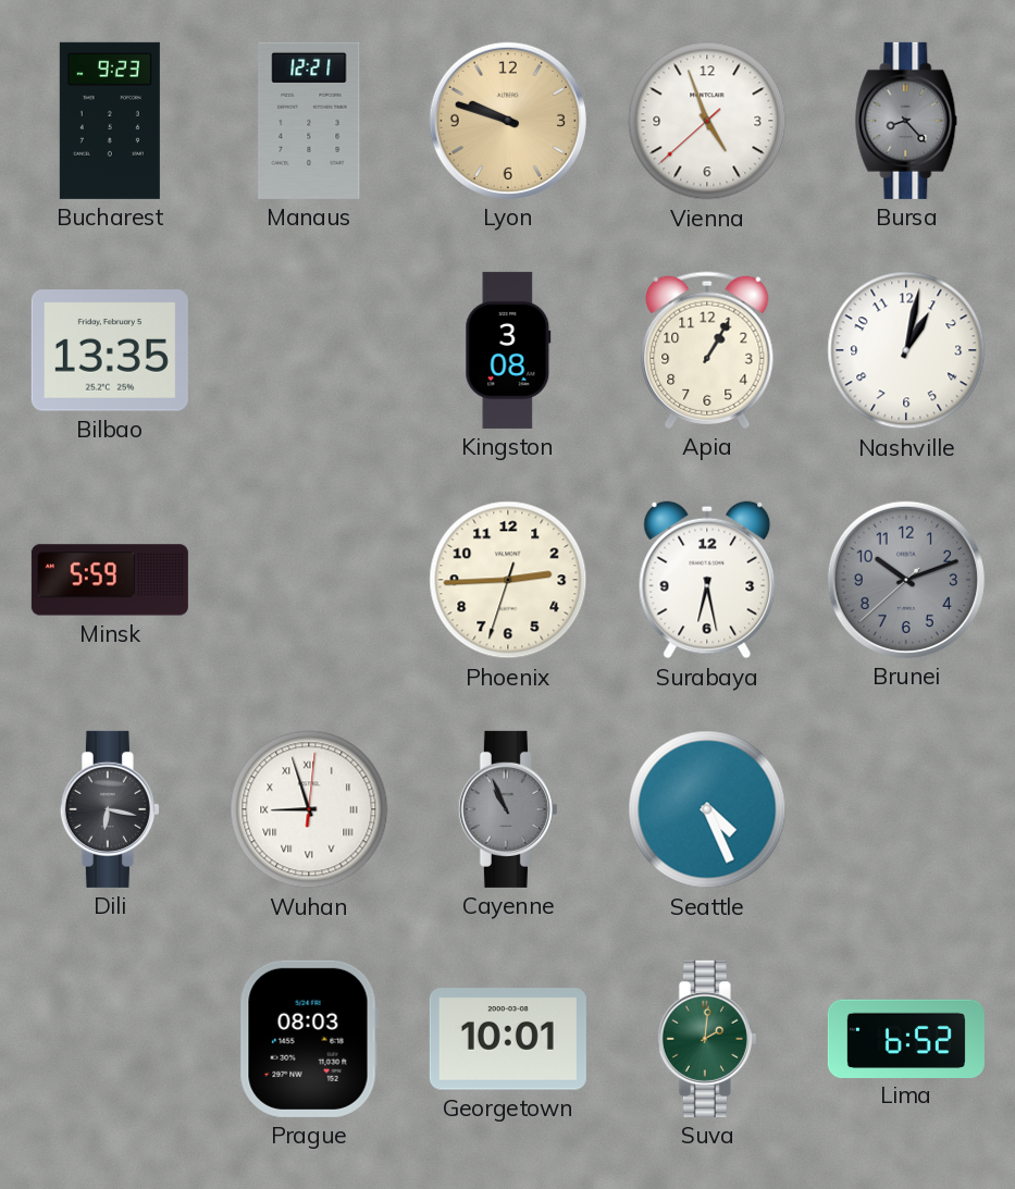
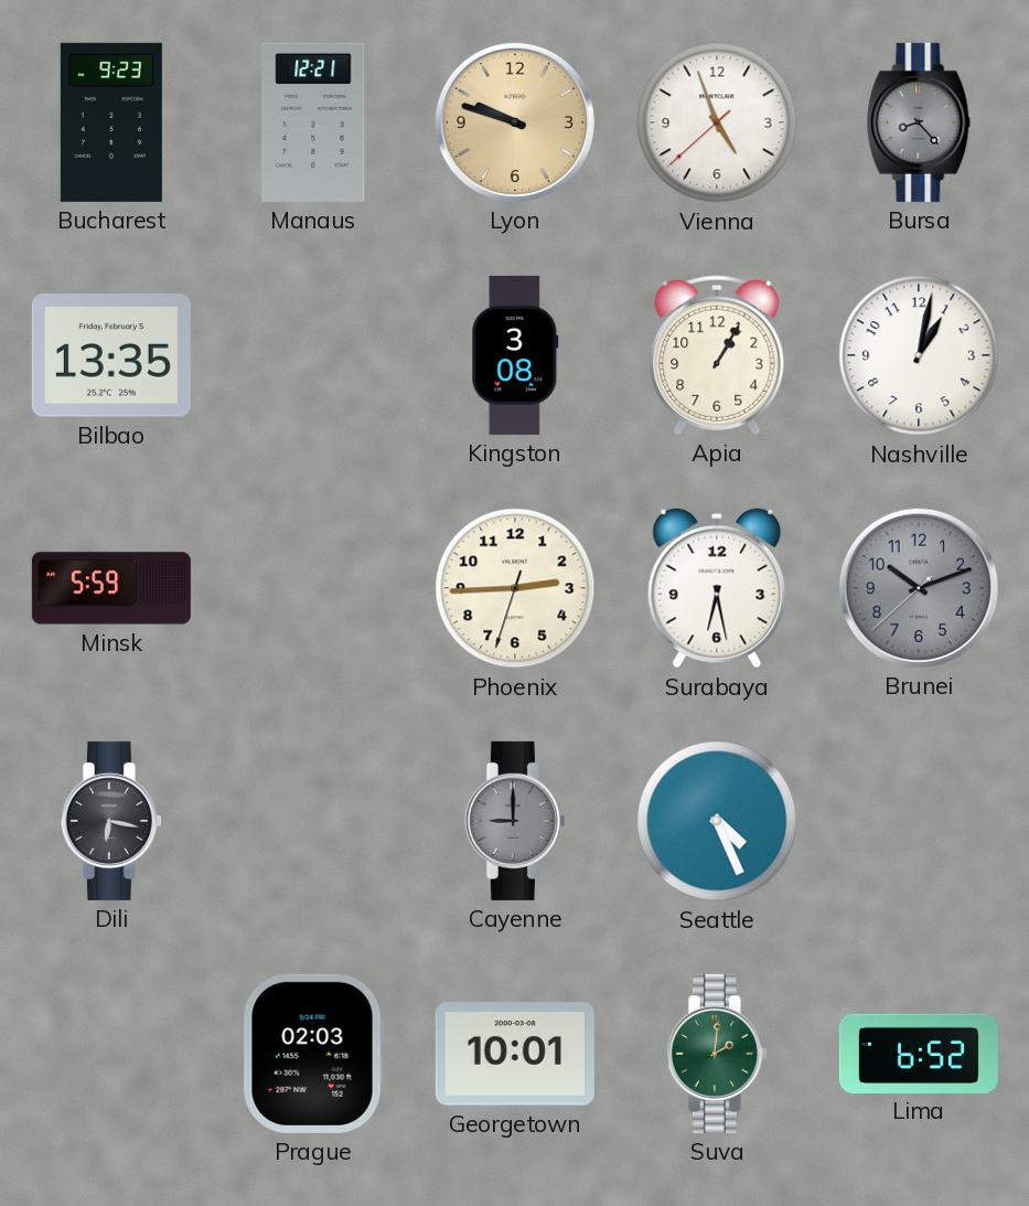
Wuhan: 8:57 -> none (309, 809)
Cayenne: 10:56 -> 9:00 (515, 821)
Prague: 08:03 -> 02:03 (313, 1054)
